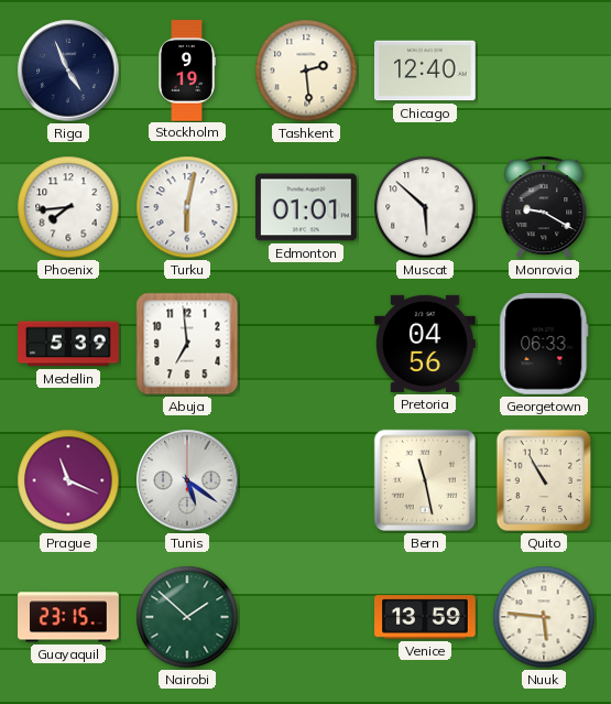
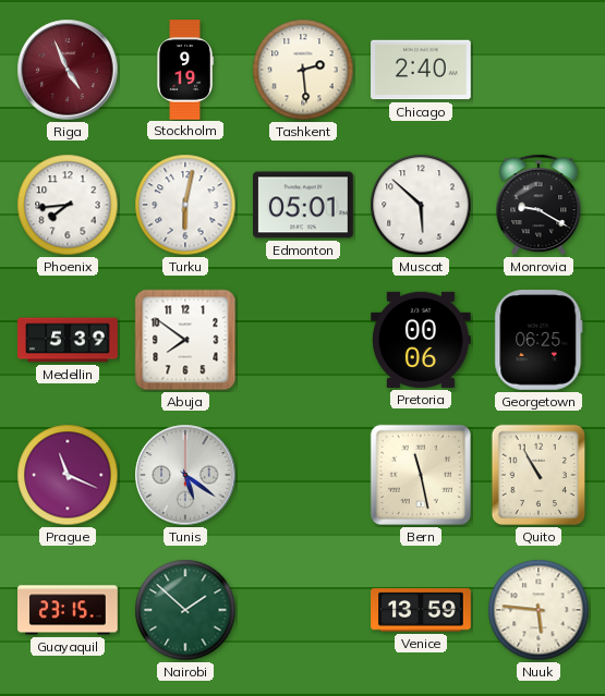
Riga dial: navy -> burgundy (68, 70)
Chicago: 12:40 -> 2:40 (422, 70)
Edmonton: 01:01 -> 05:01 (303, 205)
Abuja: 6:59 -> 7:51 (185, 340)
Pretoria: 04:56 -> 00:06 (422, 340)
Georgetown: 06:33 -> 06:25 (539, 341)
